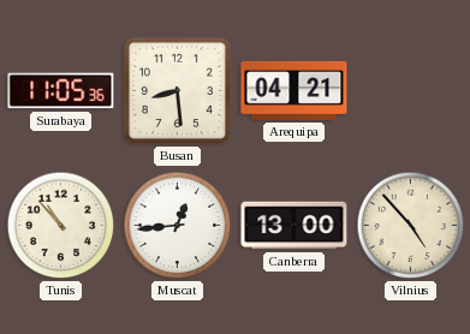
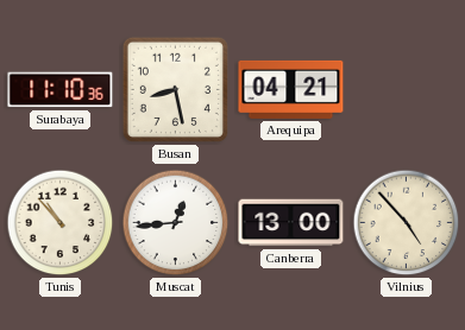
Surabaya: 11:05 -> 11:10 (61, 90)
Busan: 8:29 -> 8:28 (175, 89)
